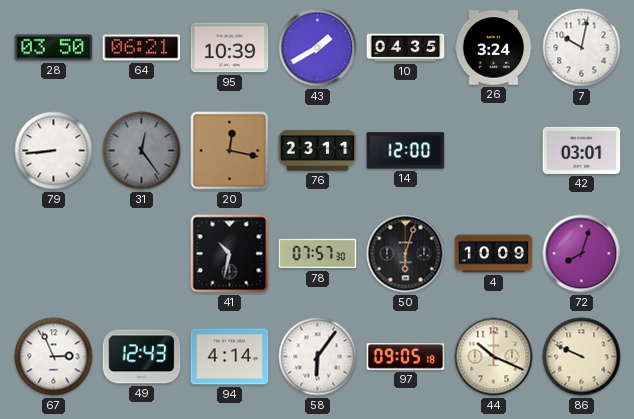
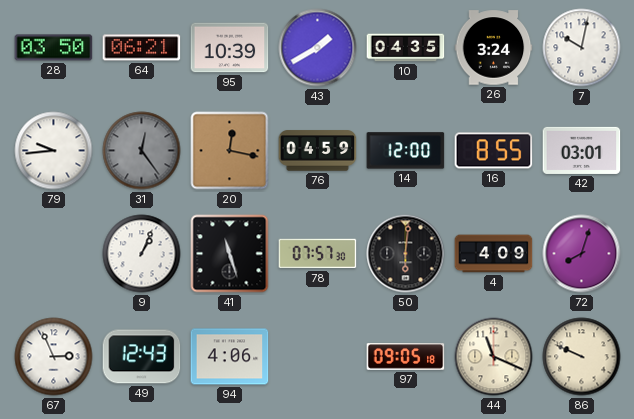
79: 8:44 -> 9:44 (54, 151)
76: 23:11 -> 04:59 (318, 151)
16: none -> 8:55 (494, 151)
9: none -> 1:04 (142, 254)
41: 10:32 -> 11:27 (230, 254)
50: 6:03 -> 6:01 (406, 254)
4: 10:09 -> 4:09 (494, 254)
94: 4:14 -> 4:06 (230, 357)
58: 6:06 -> none (318, 357)
44: 10:19 -> 11:19 (494, 357)
